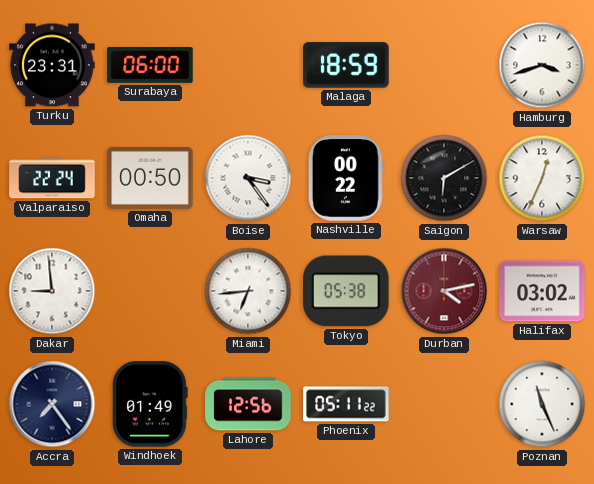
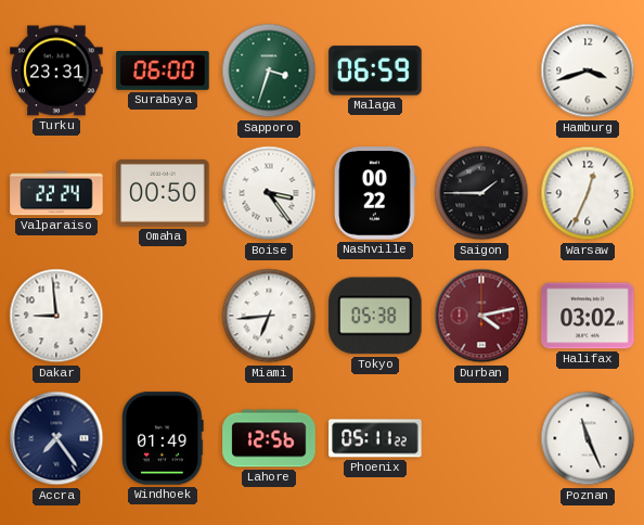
Sapporo: none -> 3:33 (269, 71)
Malaga: 18:59 -> 06:59 (375, 71)
Saigon: 6:10 -> 1:45 (481, 193)
